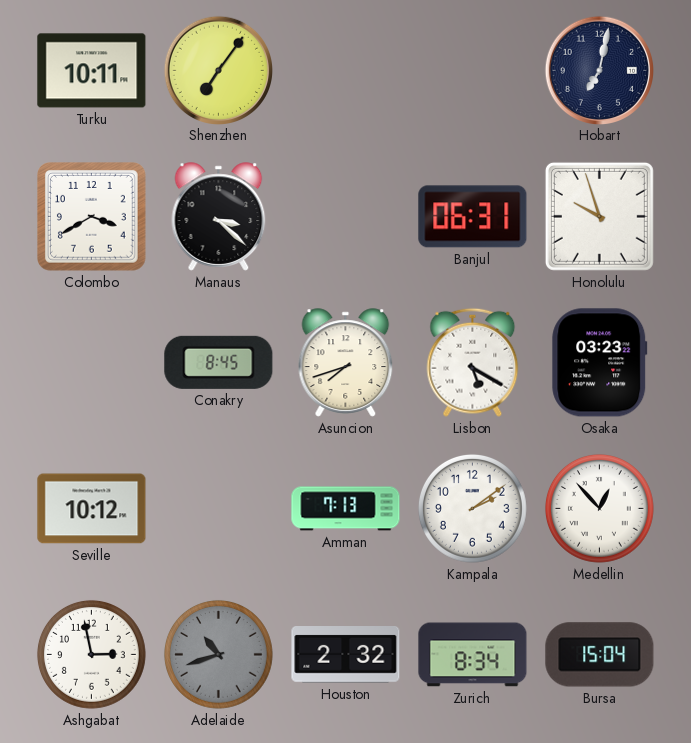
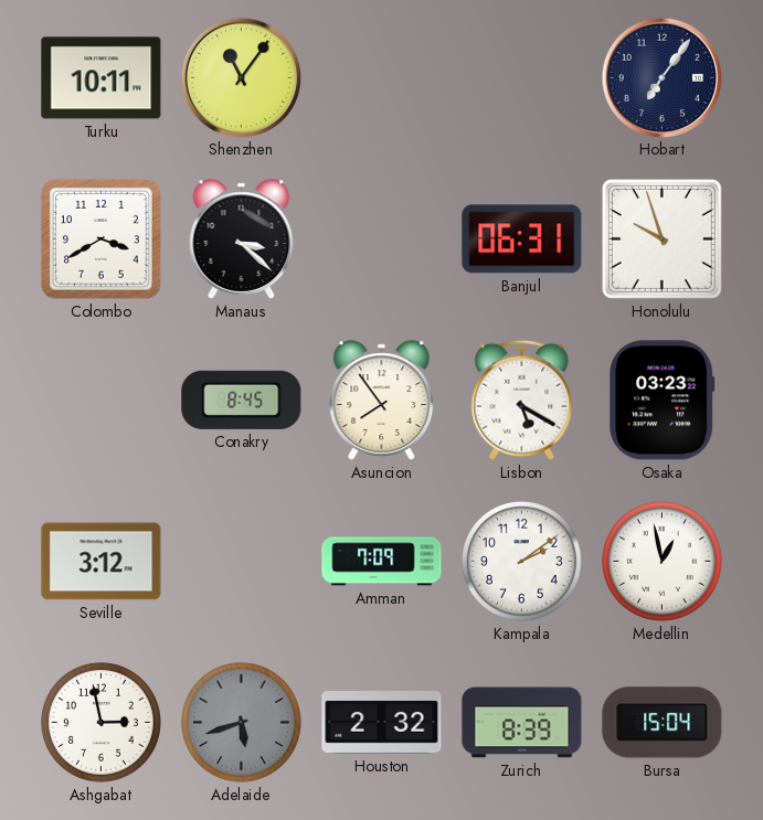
Shenzhen: 7:06 -> 11:06 (241, 77)
Hobart: 7:02 -> 7:06 (661, 77)
Asuncion: 7:42 -> 7:54 (382, 401)
Seville: 10:12 -> 3:12 (102, 562)
Amman: 7:13 -> 7:09 (382, 562)
Medellin: 12:53 -> 12:58 (661, 561)
Adelaide: 10:42 -> 5:42 (241, 722)
Zurich: 8:34 -> 8:39 (522, 723)
